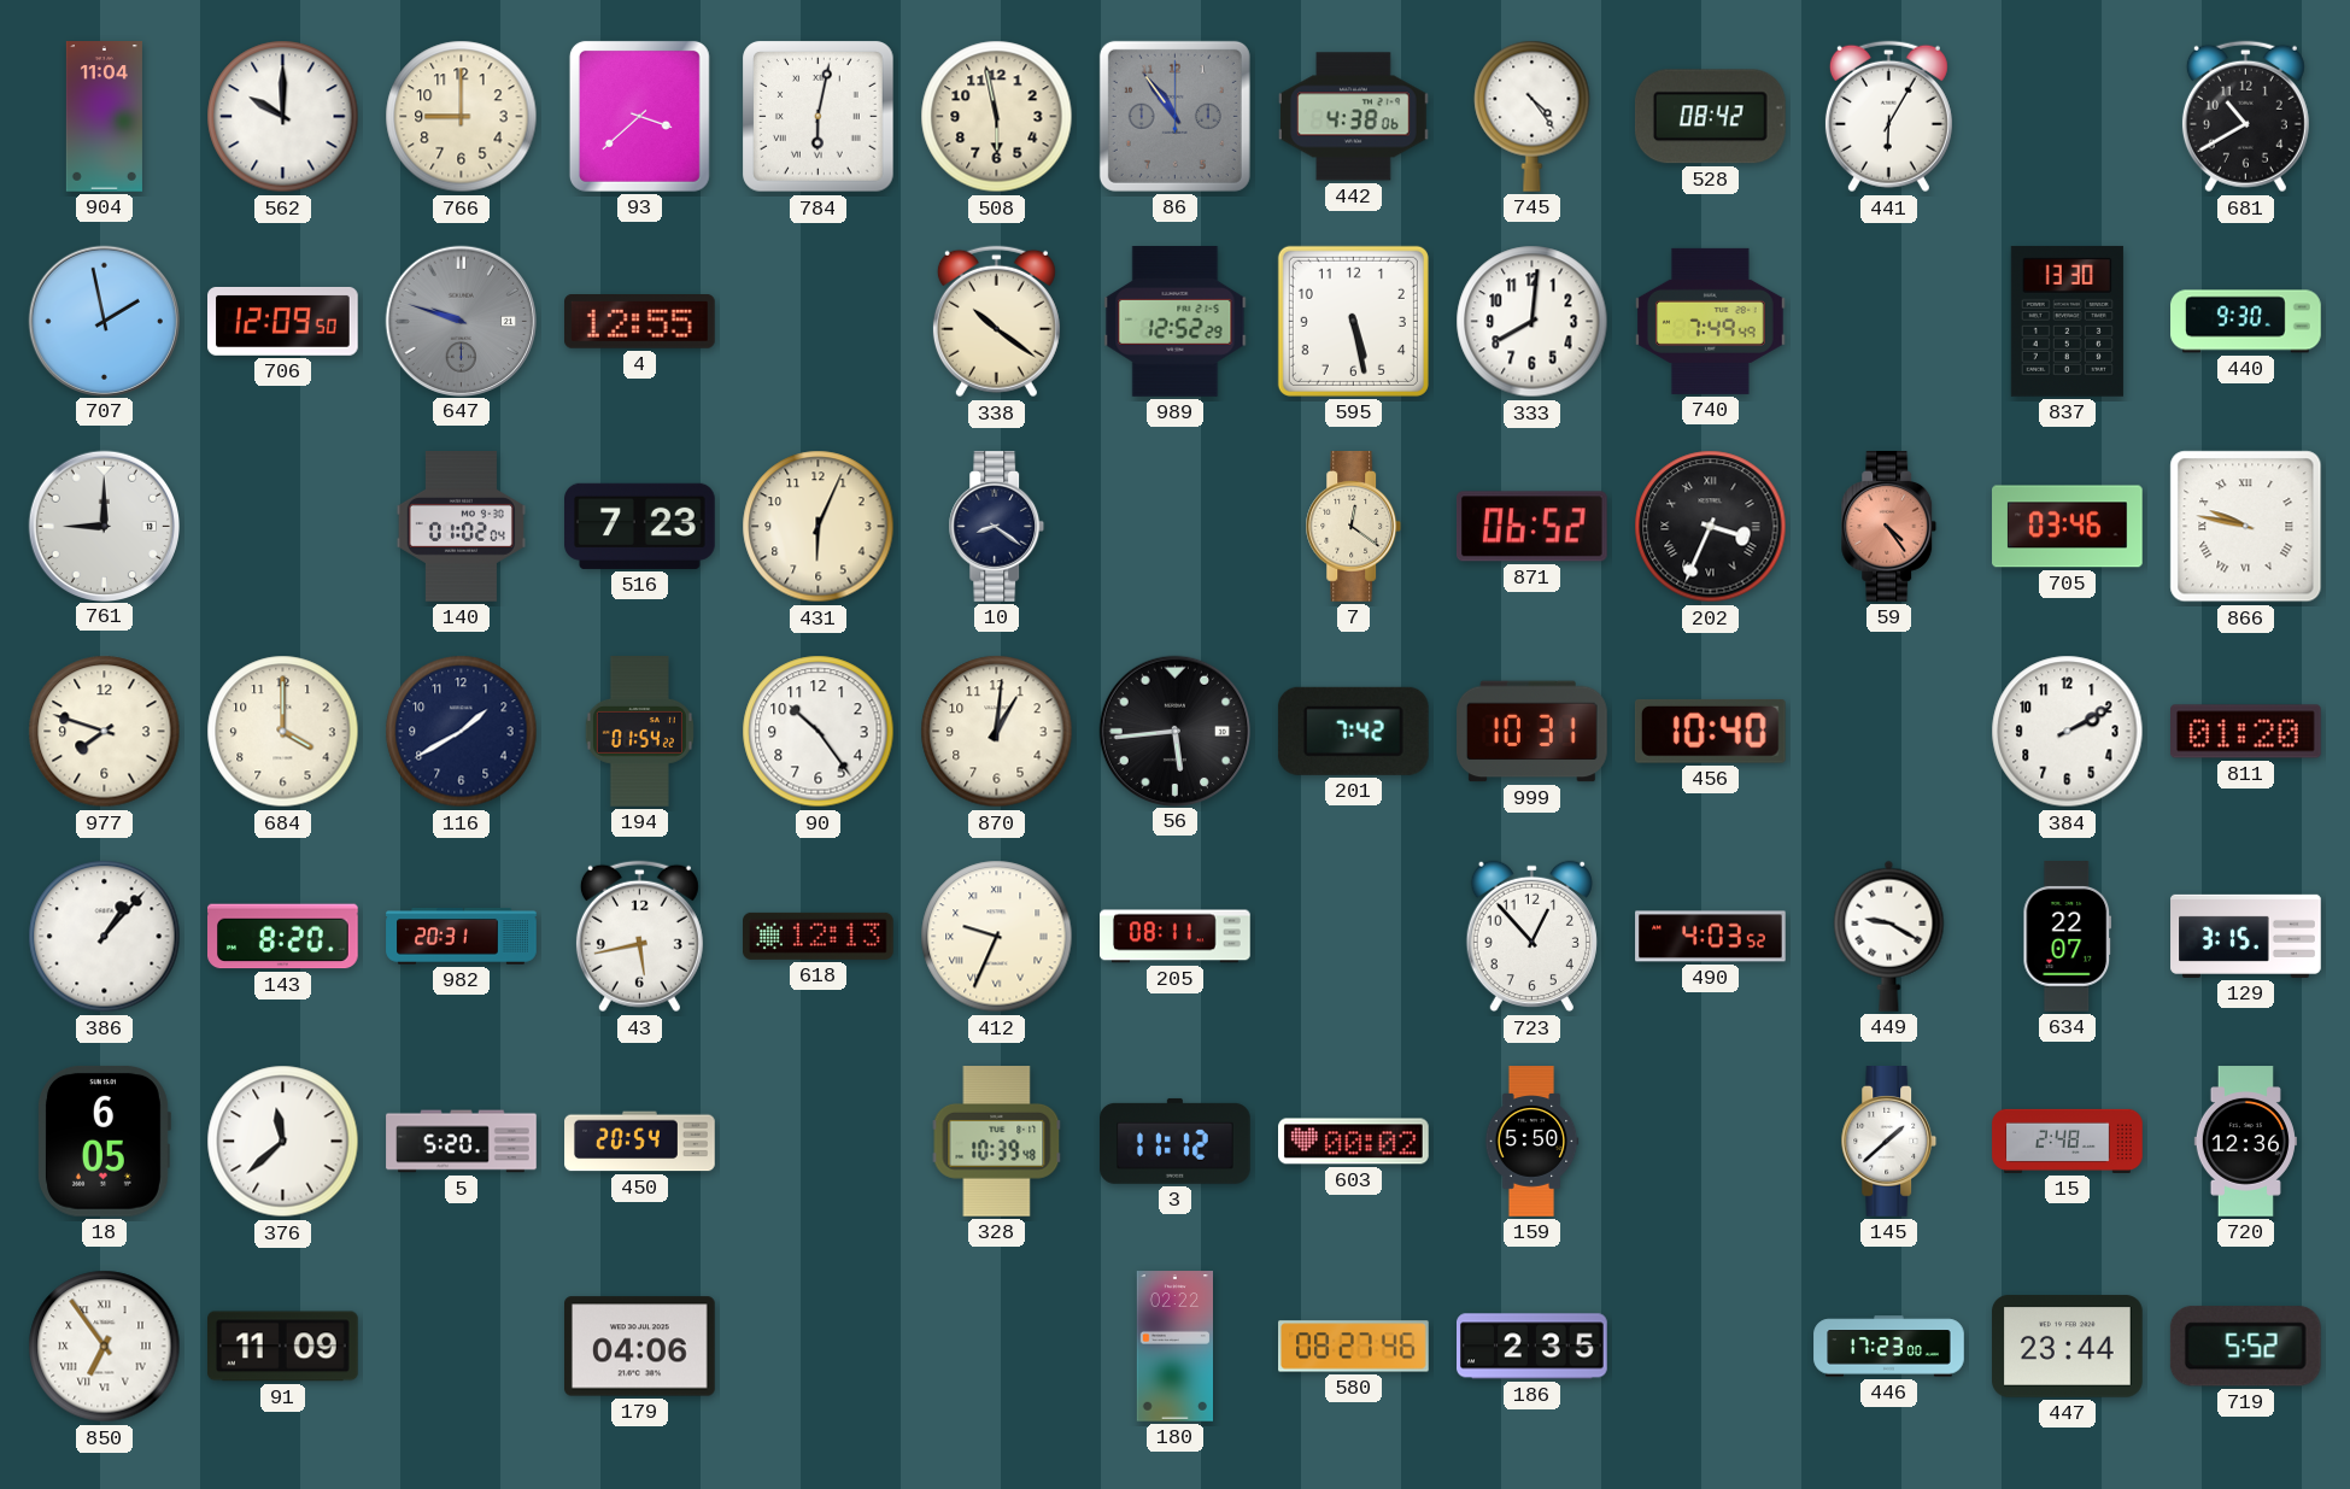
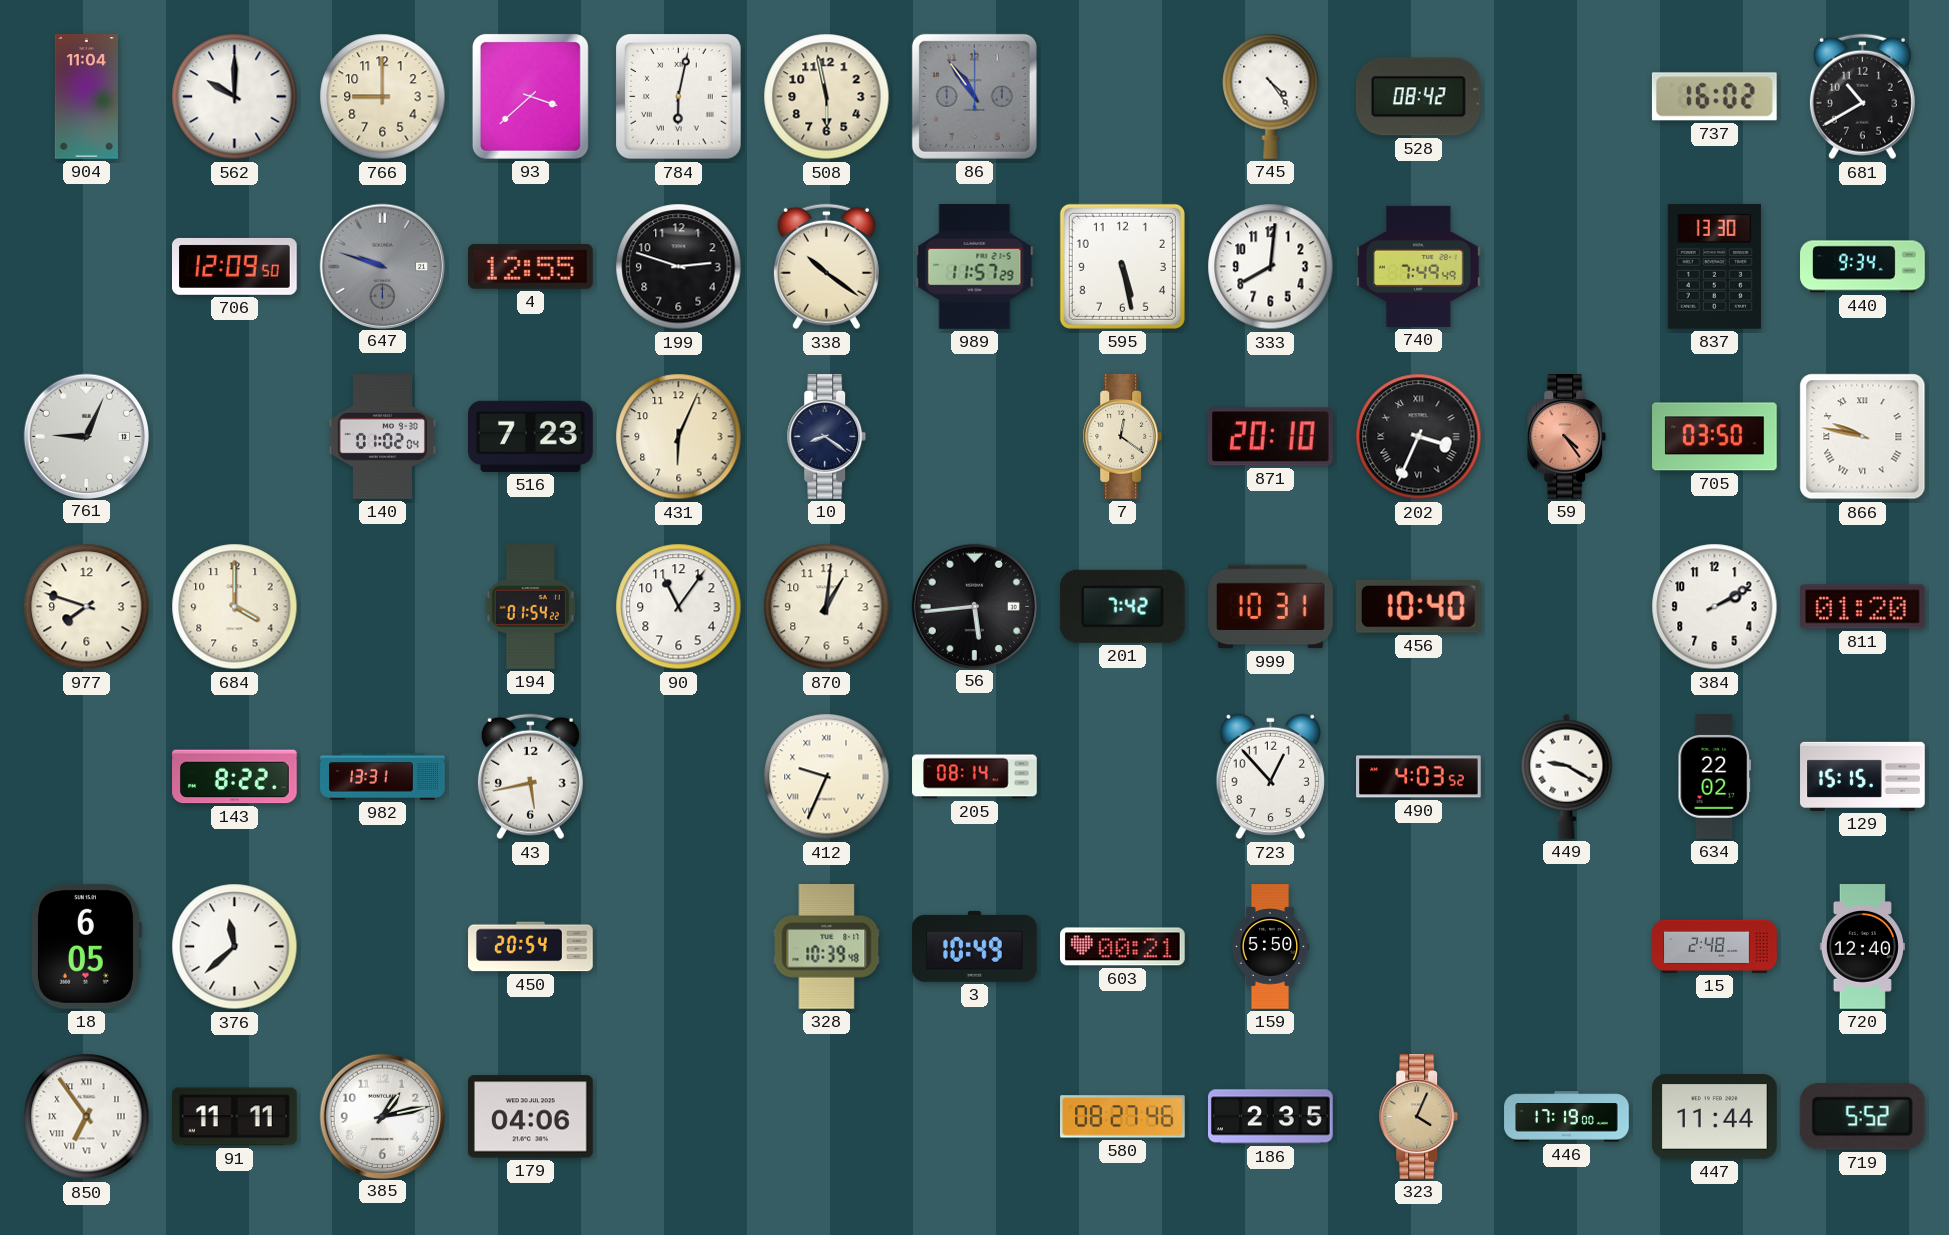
442: 4:38 -> none (1354, 117)
441: 6:05 -> none (1888, 117)
737: none -> 16:02 (1714, 97)
707: 1:58 -> none (104, 321)
199: none -> 2:48 (679, 267)
989: 12:52 -> 11:57 (975, 267)
440: 9:30 -> 9:34 (1863, 267)
761: 9:00 -> 9:04 (86, 436)
871: 06:52 -> 20:10 (1270, 437)
705: 03:46 -> 03:50 (1715, 437)
116: 1:40 -> none (462, 732)
90: 10:24 -> 11:06 (679, 607)
386: 1:07 -> none (105, 937)
143: 8:20 -> 8:22 (235, 777)
982: 20:31 -> 13:31 (383, 777)
618: 12:13 -> none (819, 936)
205: 08:11 -> 08:14 (975, 777)
634: 22:07 -> 22:02 (1715, 777)
129: 3:15 -> 15:15 (1863, 776)
5: 5:20 -> none (462, 1142)
3: 11:12 -> 10:49 (975, 946)
603: 00:02 -> 00:21 (1123, 947)
145: 1:38 -> none (1889, 1142)
720: 12:36 -> 12:40 (1862, 947)
91: 11:09 -> 11:11 (235, 1117)
385: none -> 1:13 (382, 1116)
180: 02:22 -> none (1174, 1347)
323: none -> 4:04 (1419, 1117)
446: 17:23 -> 17:19 (1567, 1117)
447: 23:44 -> 11:44 (1715, 1117)
